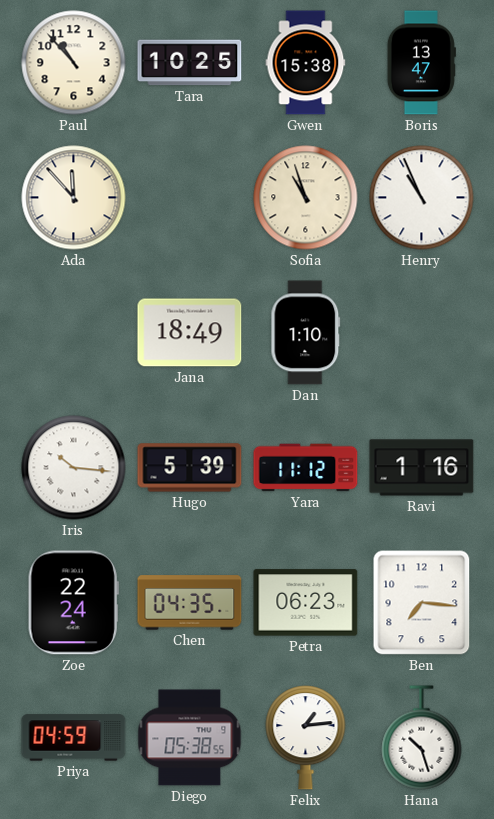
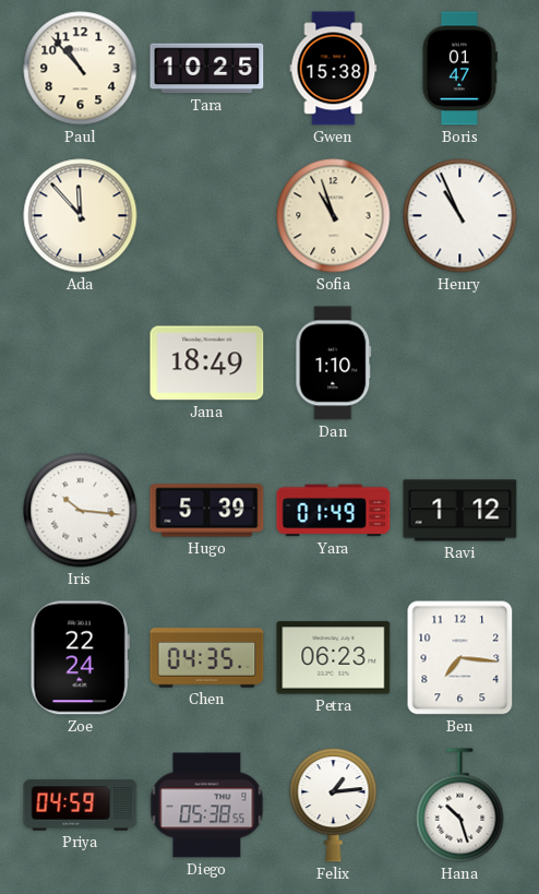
Boris: 13:47 -> 01:47 (459, 69)
Yara: 11:12 -> 01:49 (334, 511)
Ravi: 1:16 -> 1:12 (460, 511)
